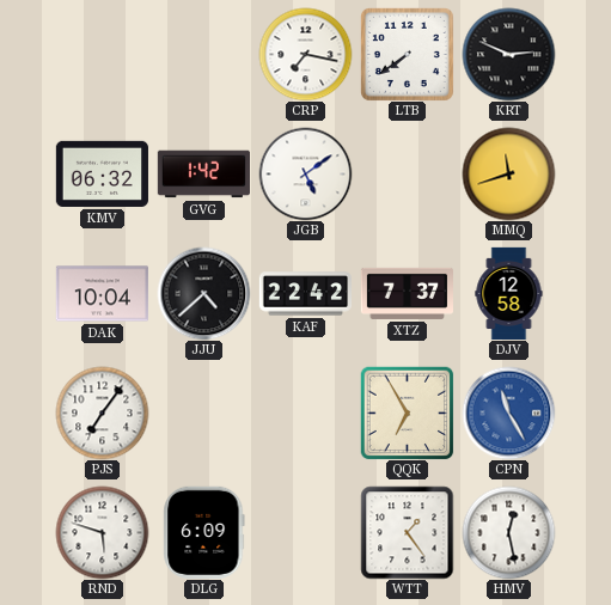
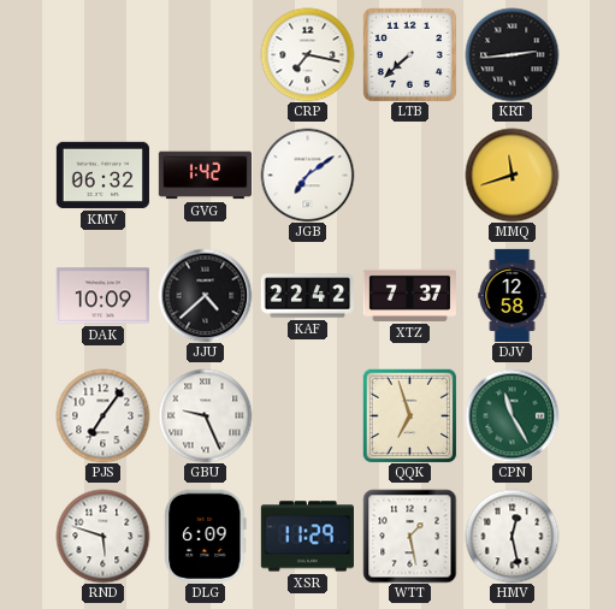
LTB: 7:39 -> 7:38 (409, 54)
KRT: 2:49 -> 2:44 (511, 54)
JGB: 5:09 -> 7:09 (307, 175)
DAK: 10:04 -> 10:09 (102, 296)
GBU: none -> 9:26 (205, 415)
QQK: 6:55 -> 6:57 (409, 415)
CPN dial: blue -> green (511, 415)
XSR: none -> 11:29 (307, 537)
WTT: 1:24 -> 1:28 (409, 536)
